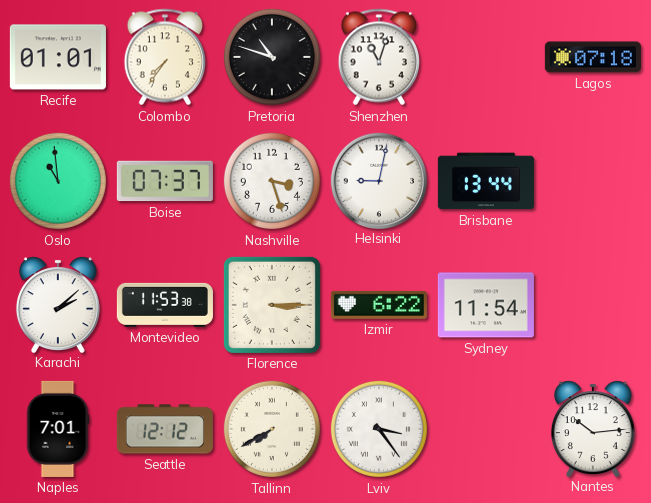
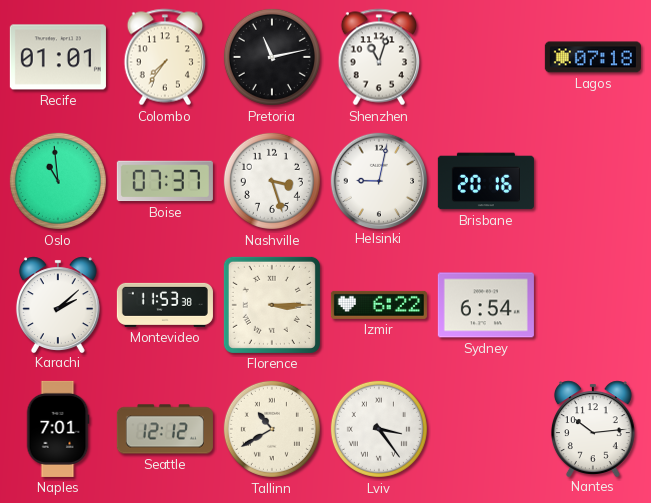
Pretoria: 10:48 -> 11:13 (272, 57)
Brisbane: 13:44 -> 20:16 (486, 181)
Sydney: 11:54 -> 6:54 (486, 305)
Tallinn: 7:40 -> 10:40 (272, 429)
